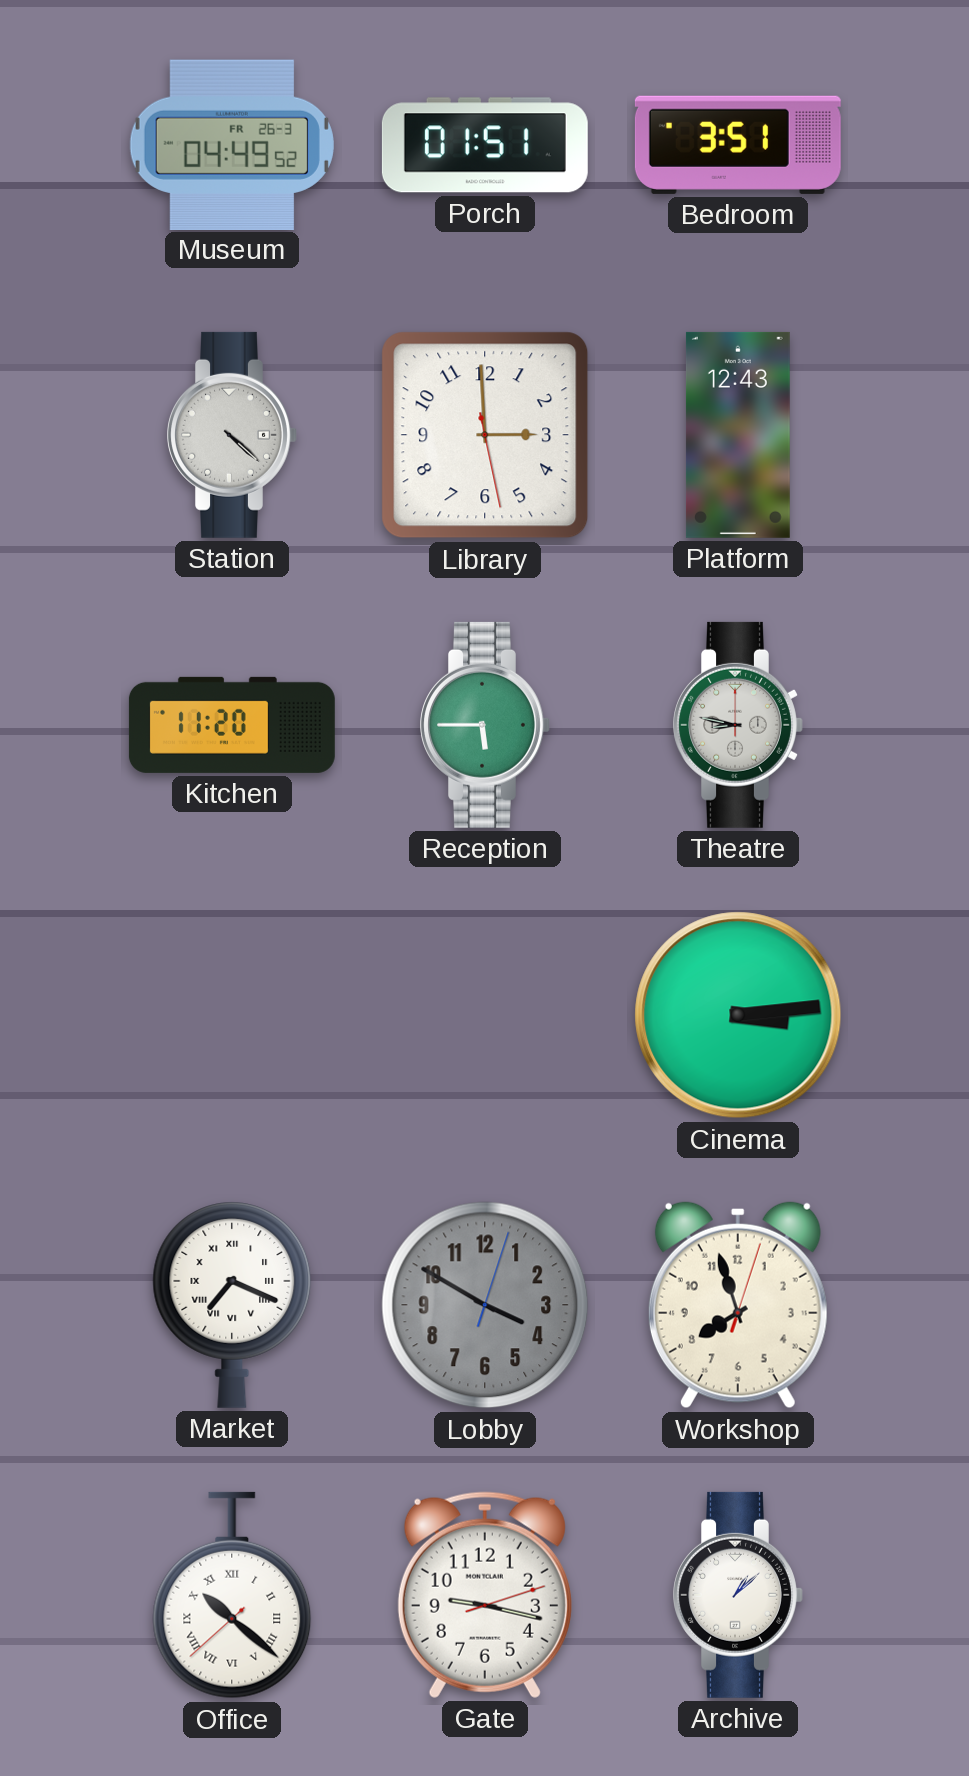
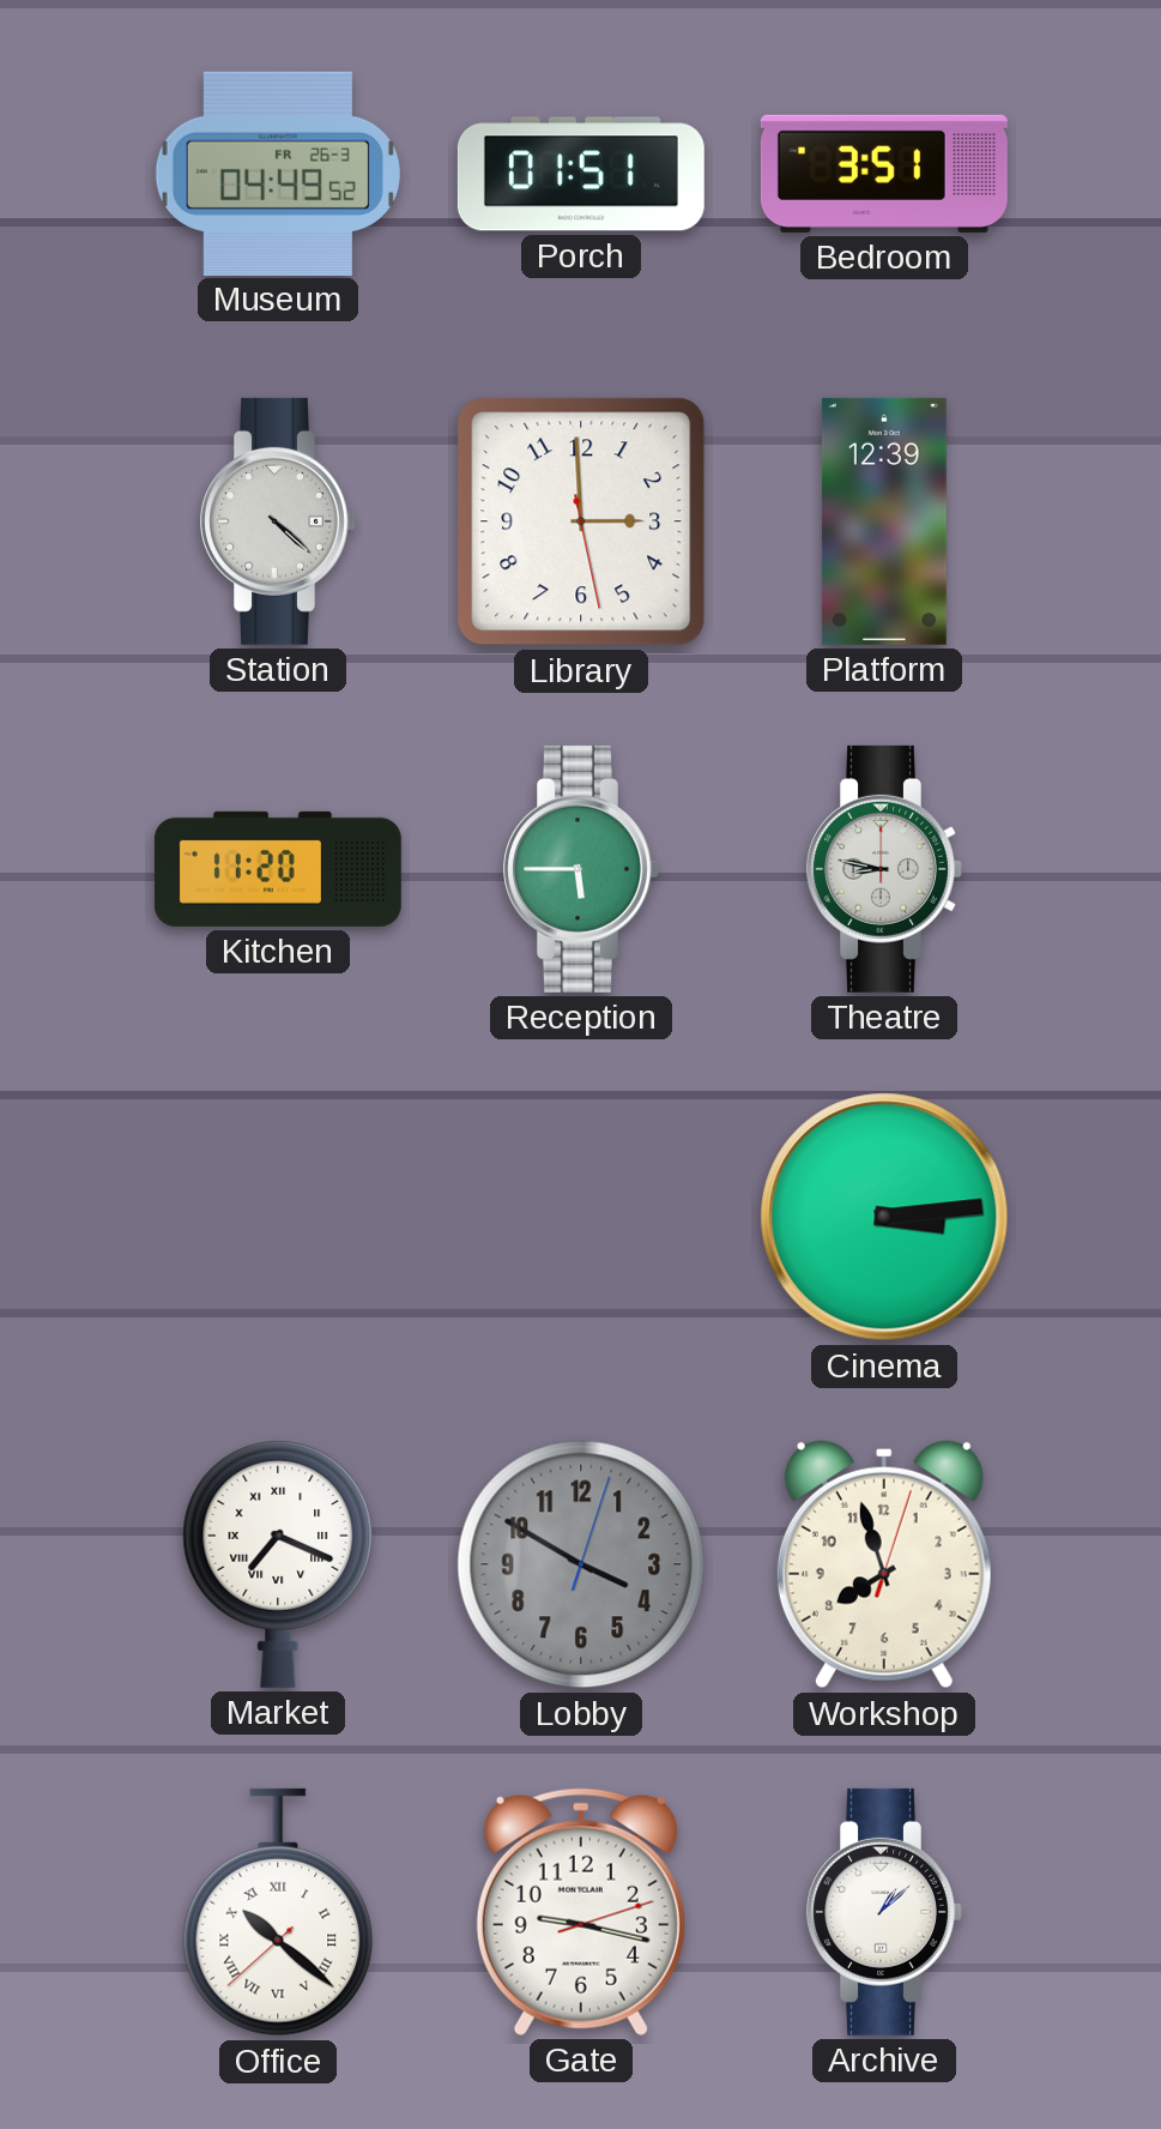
Platform: 12:43 -> 12:39 (884, 521)
